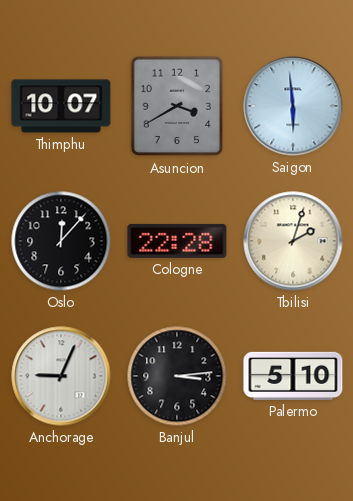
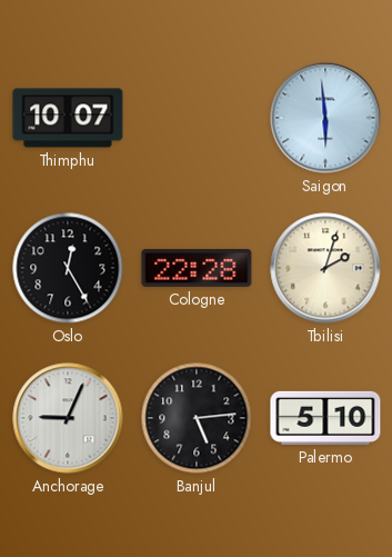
Asuncion: 3:40 -> none (177, 106)
Oslo: 12:07 -> 12:25 (68, 268)
Banjul: 3:14 -> 5:14 (197, 418)
